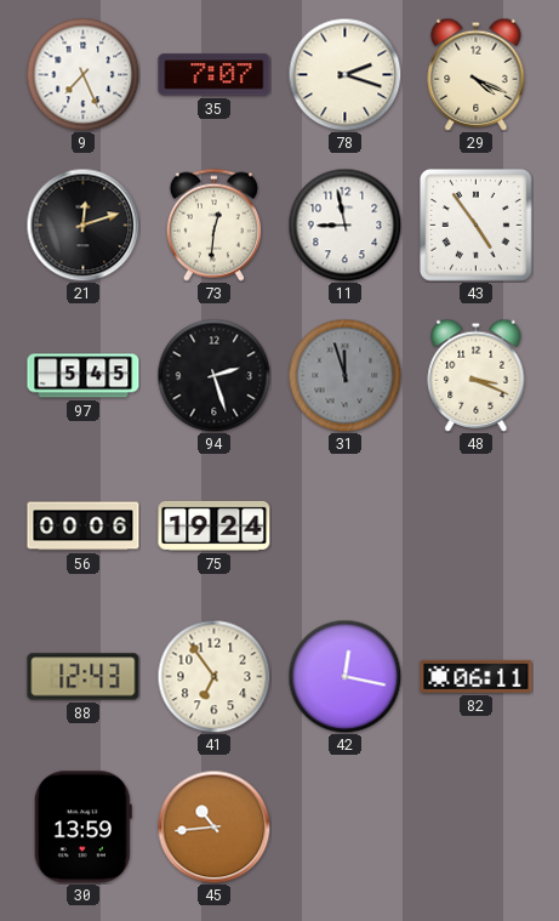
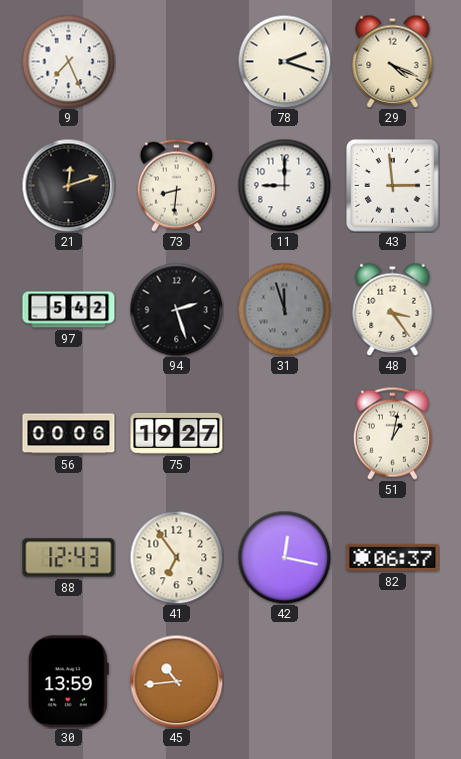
35: 7:07 -> none (215, 75)
73: 12:31 -> 8:31 (176, 185)
11: 8:58 -> 9:00 (284, 185)
43: 4:54 -> 2:59 (393, 186)
97: 5:45 -> 5:42 (69, 310)
48: 3:19 -> 3:24 (393, 309)
75: 19:24 -> 19:27 (177, 433)
51: none -> 1:02 (392, 433)
82: 06:11 -> 06:37 (393, 557)
